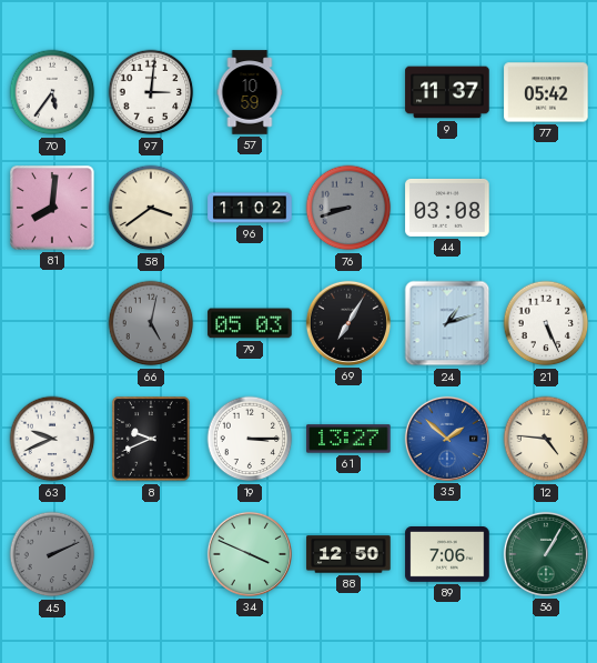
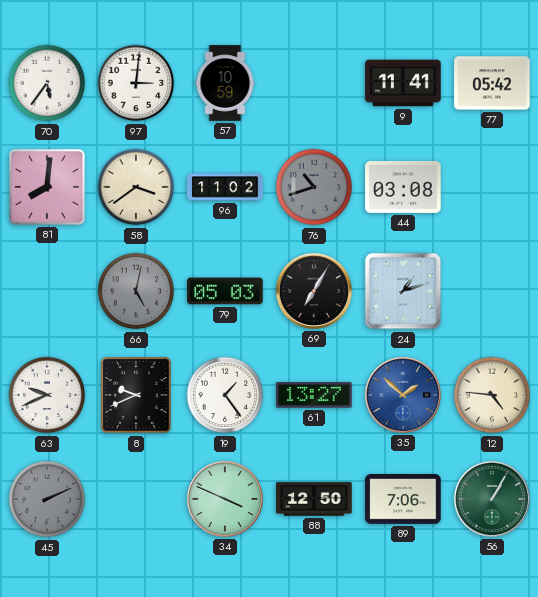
9: 11:37 -> 11:41 (403, 83)
76: 8:42 -> 10:42 (314, 187)
21: 5:26 -> none (546, 323)
19: 3:15 -> 1:24 (225, 395)
